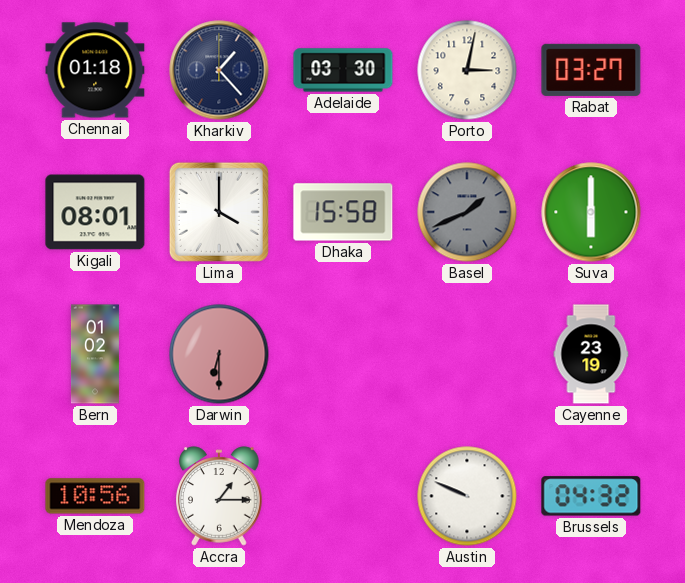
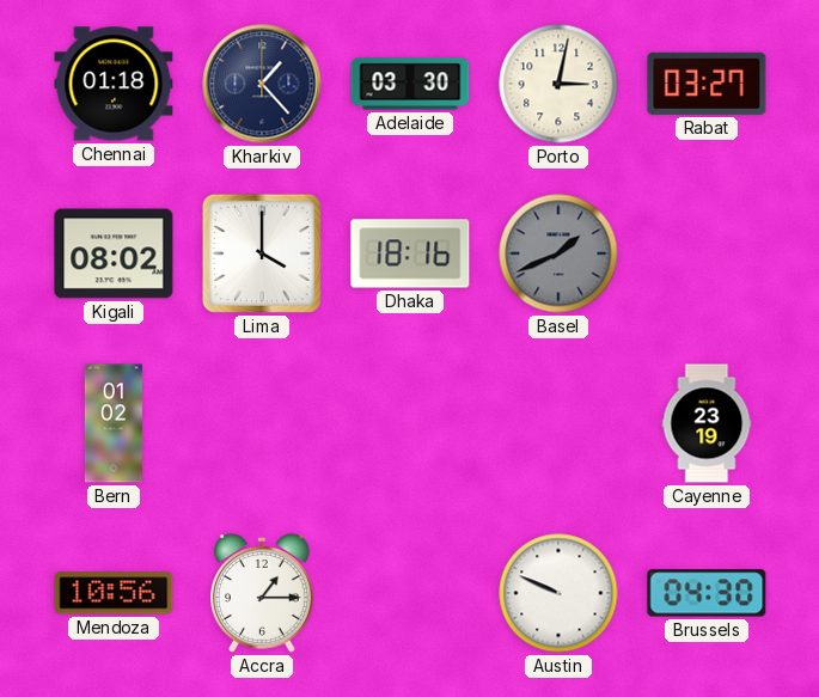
Kigali: 08:01 -> 08:02 (114, 253)
Dhaka: 15:58 -> 18:16 (410, 253)
Suva: 6:00 -> none (591, 212)
Darwin: 6:30 -> none (219, 354)
Brussels: 04:32 -> 04:30 (707, 593)
